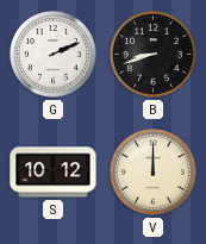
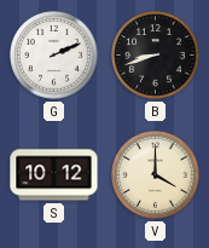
V: 12:00 -> 4:00 (156, 175)
